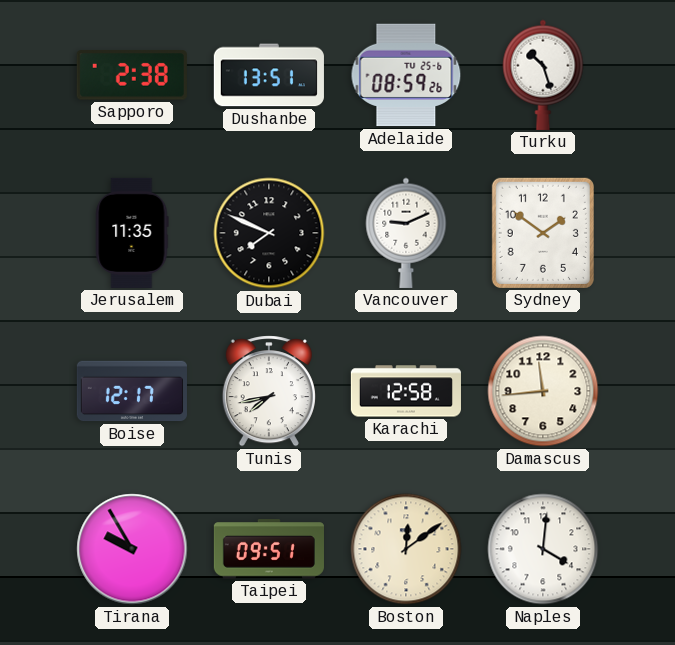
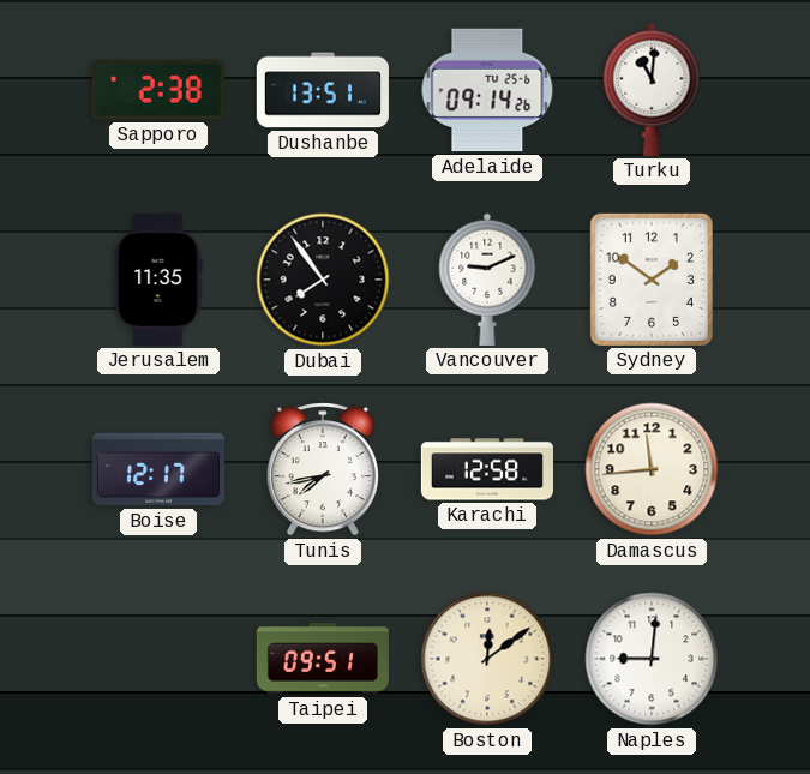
Adelaide: 08:59 -> 09:14 (487, 90)
Turku: 10:27 -> 11:01 (652, 90)
Dubai: 7:49 -> 7:54 (323, 280)
Tirana: 9:55 -> none (132, 549)
Naples: 4:01 -> 9:01 (652, 659)
